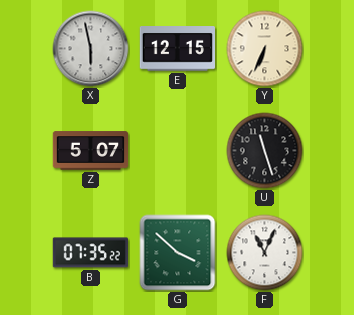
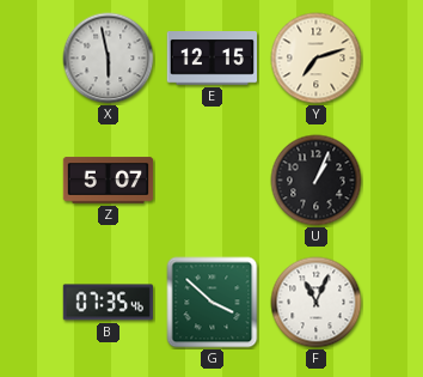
Y: 6:34 -> 7:12 (317, 59)
U: 11:27 -> 1:04 (317, 181)
B: 07:35:22 -> 07:35:46 (108, 303)
